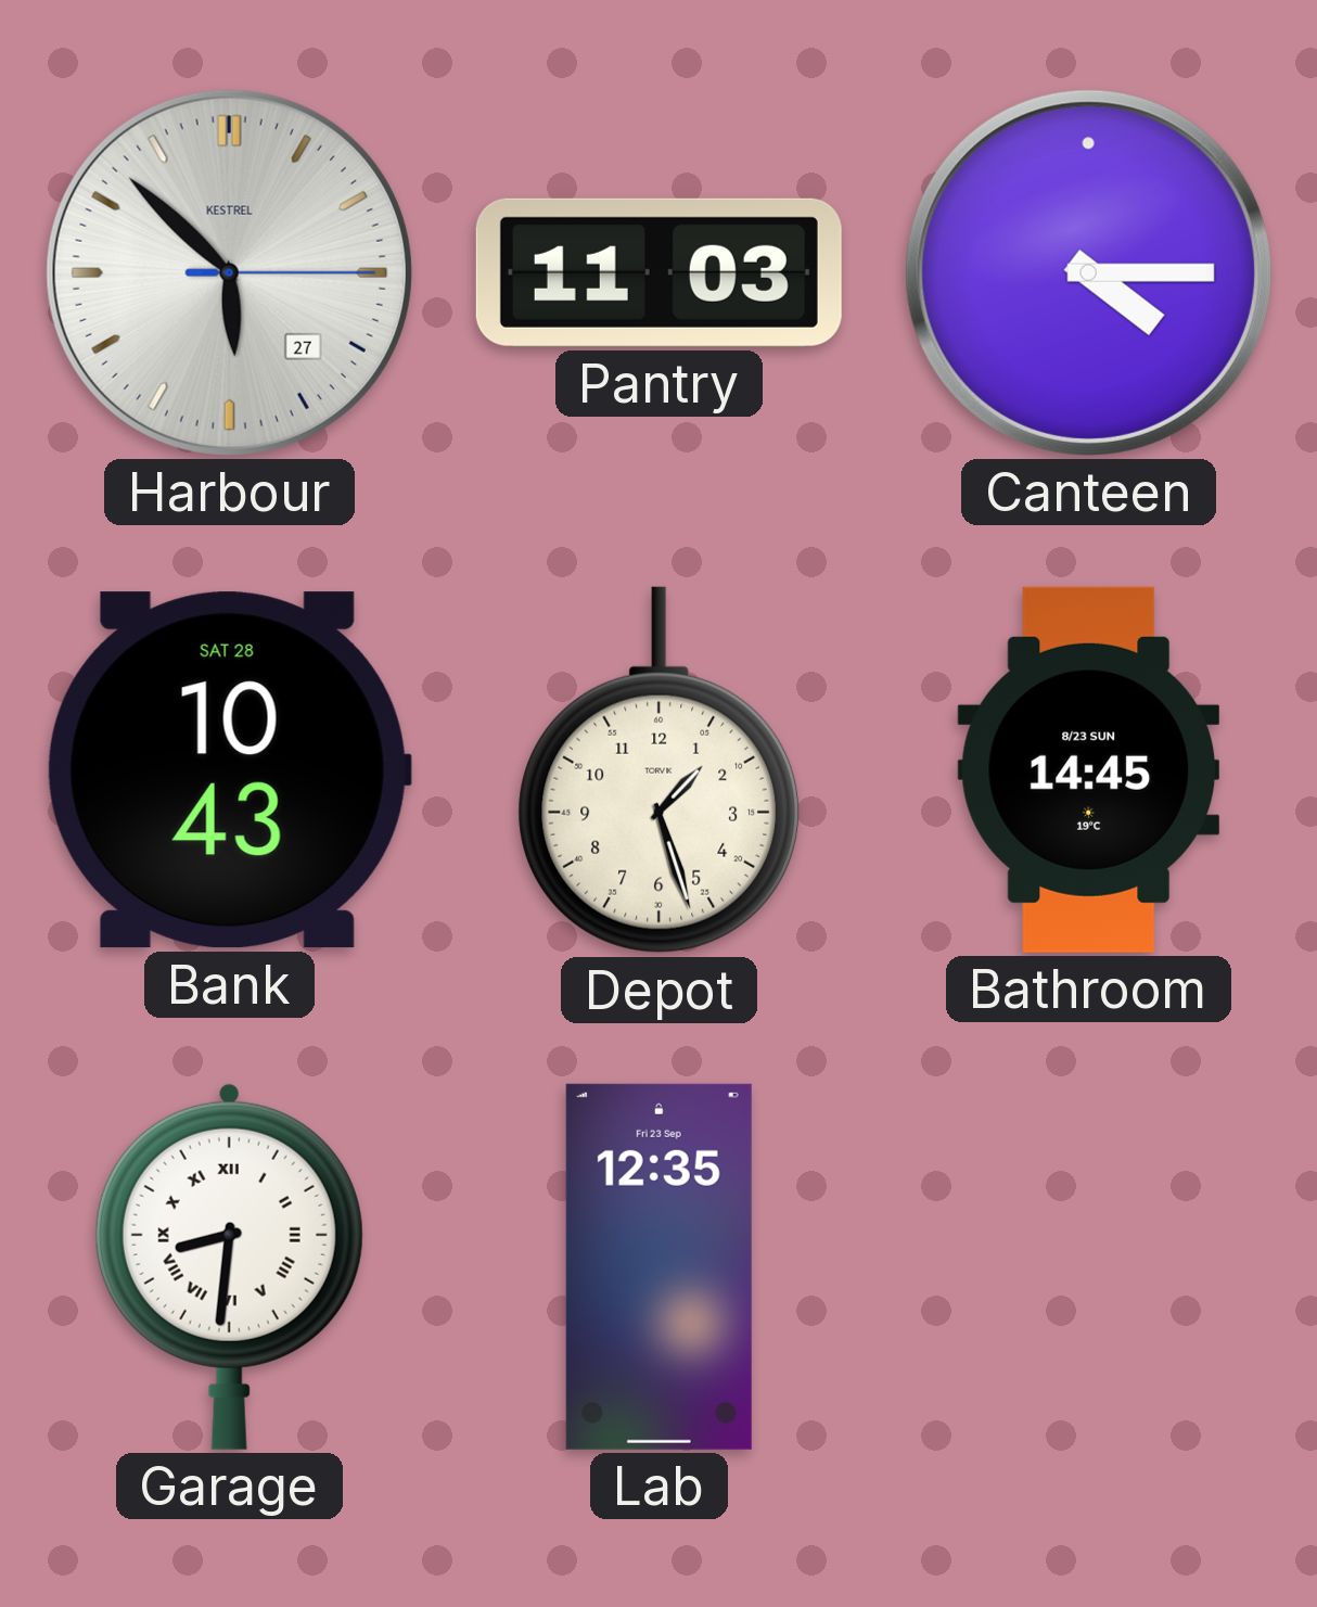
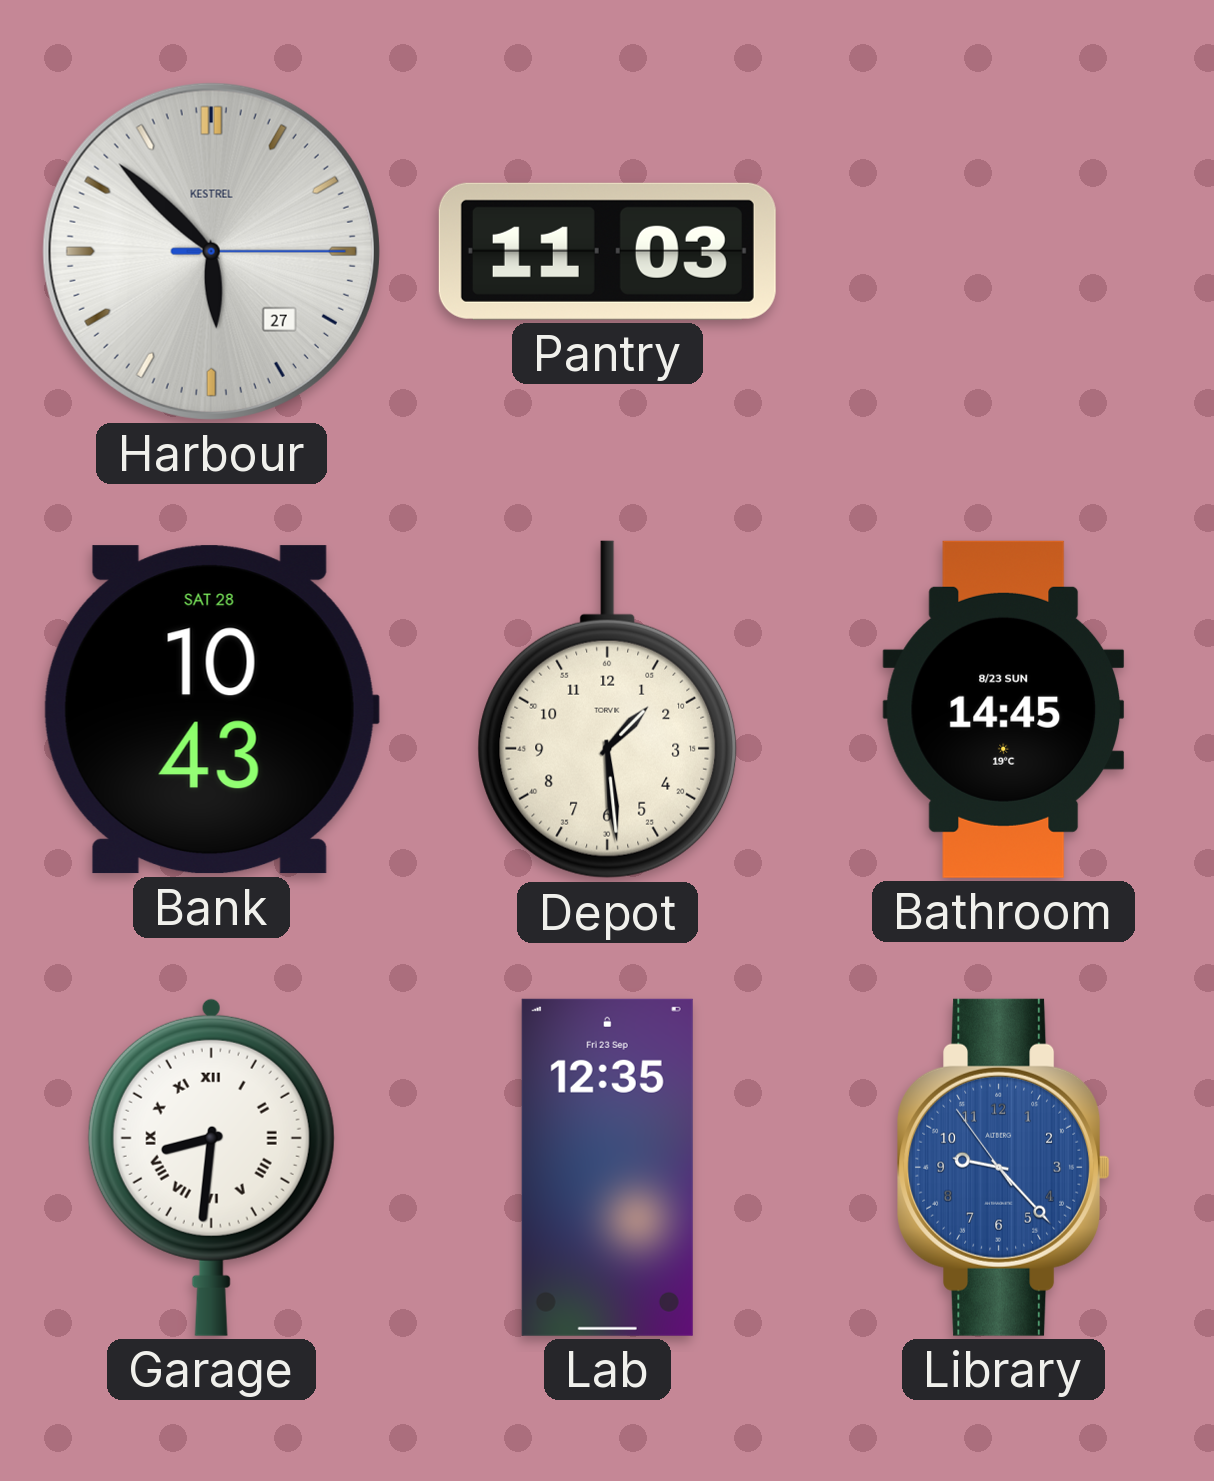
Canteen: 4:15 -> none (1088, 272)
Depot: 1:27 -> 1:29 (608, 710)
Library: none -> 9:22 (1004, 1167)
